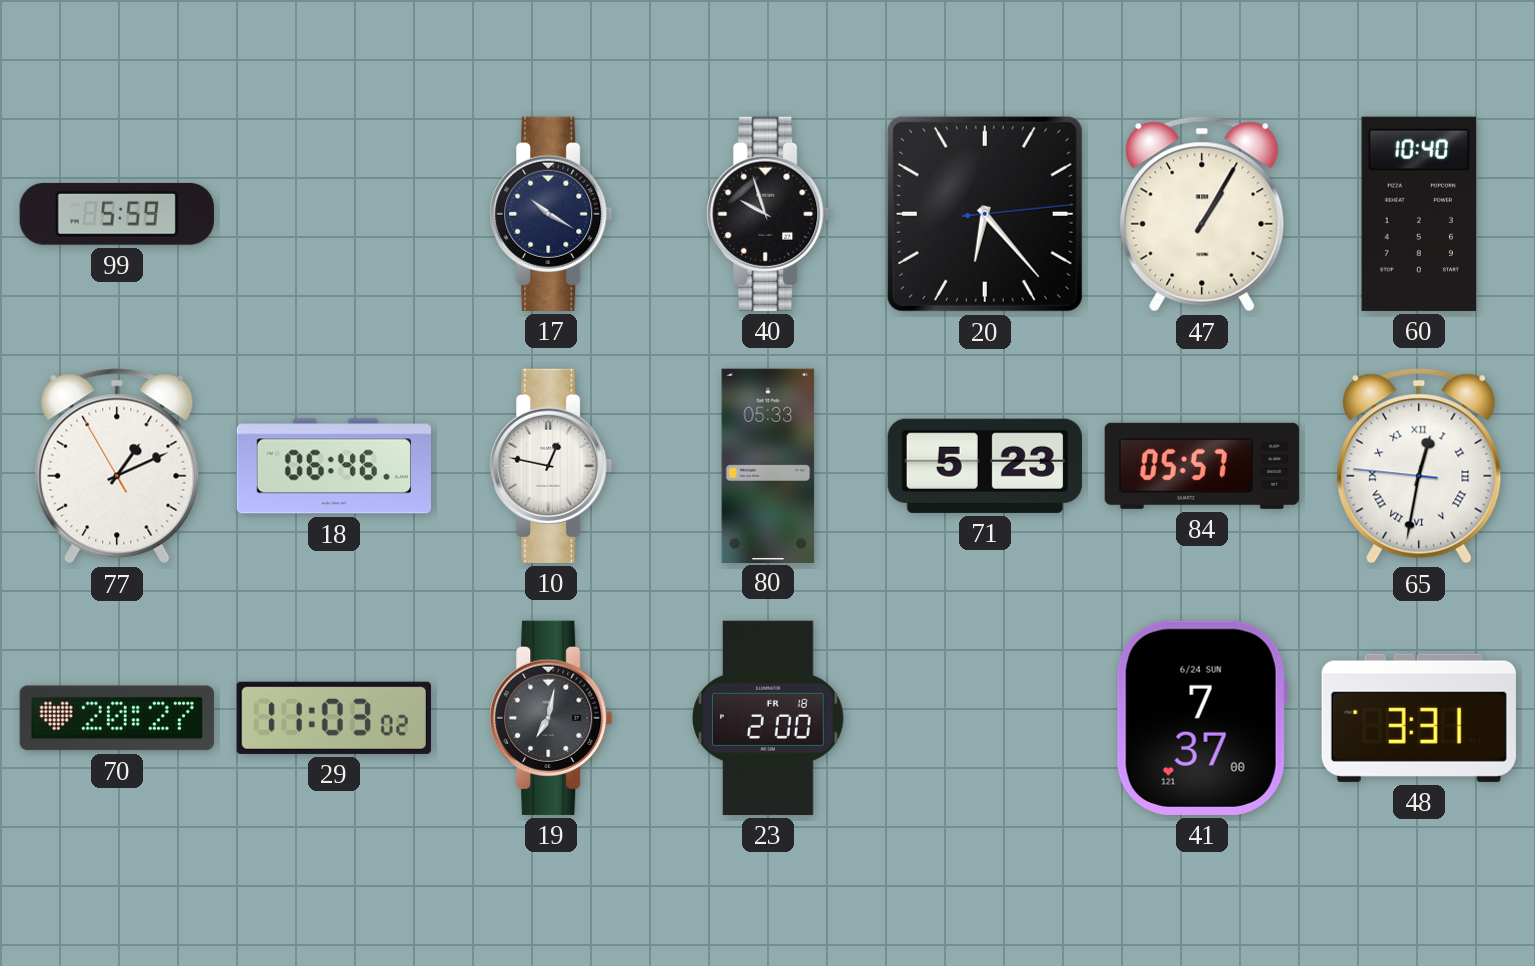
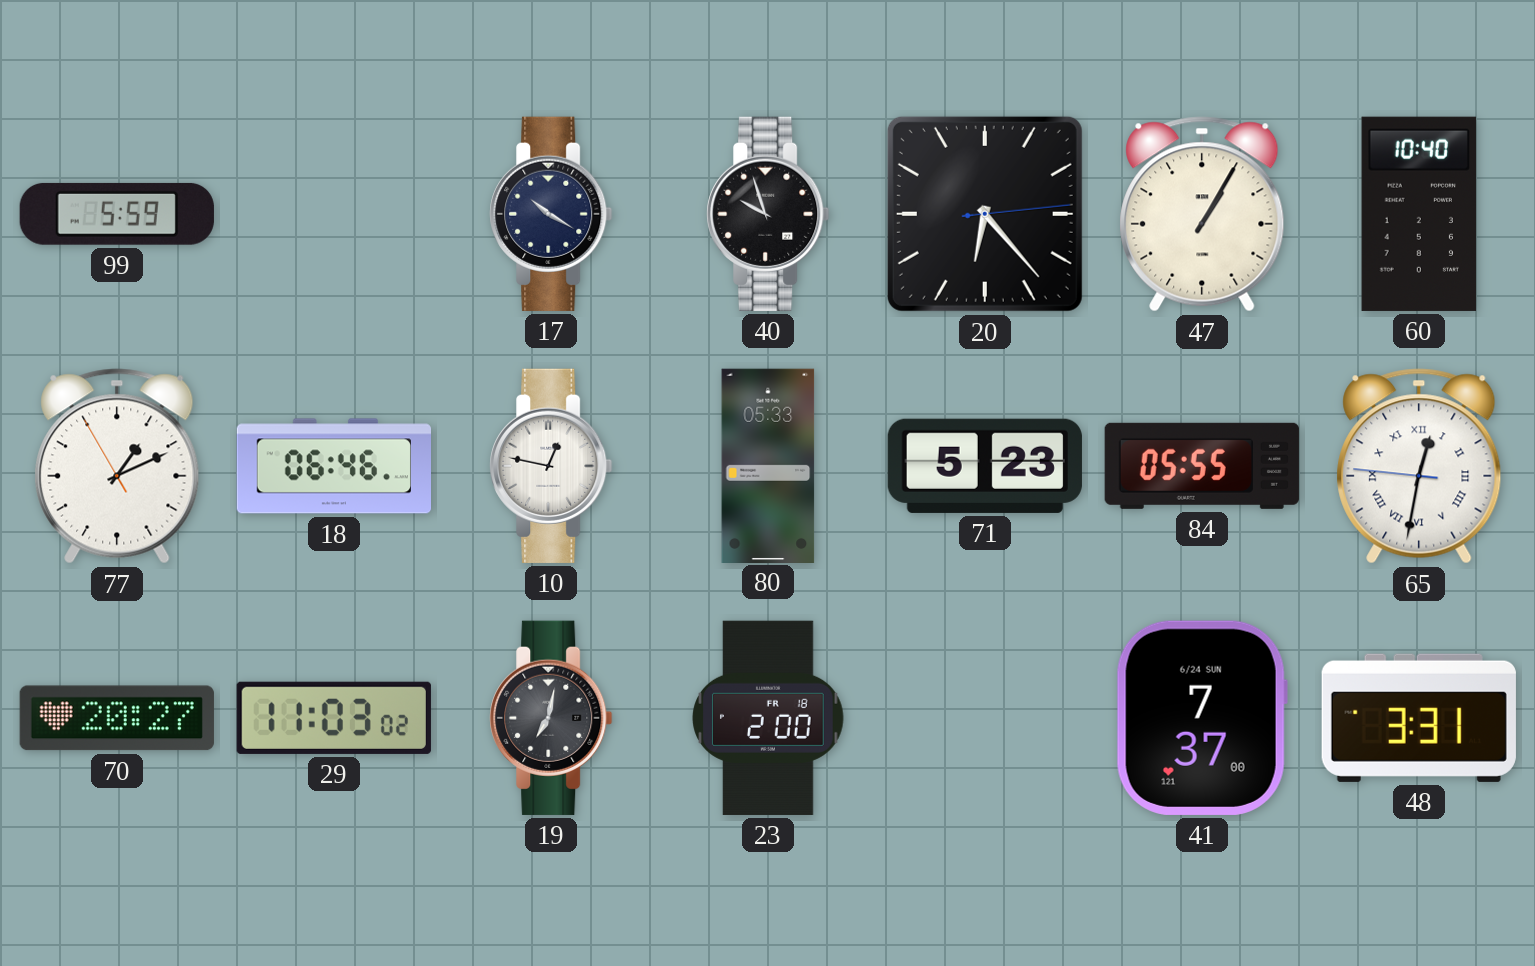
84: 05:57 -> 05:55 (1202, 466)
